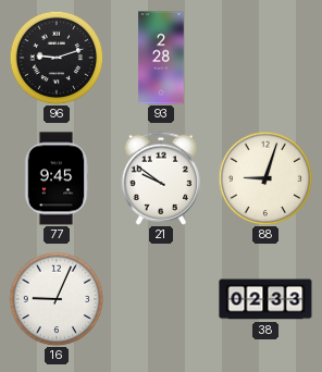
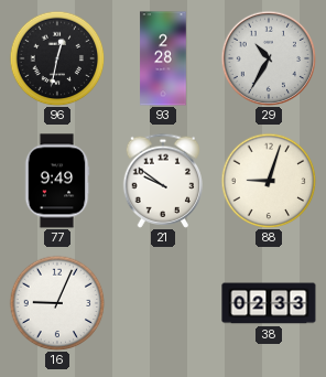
96: 9:12 -> 12:32 (57, 58)
29: none -> 10:35 (269, 58)
77: 9:45 -> 9:49 (57, 181)
